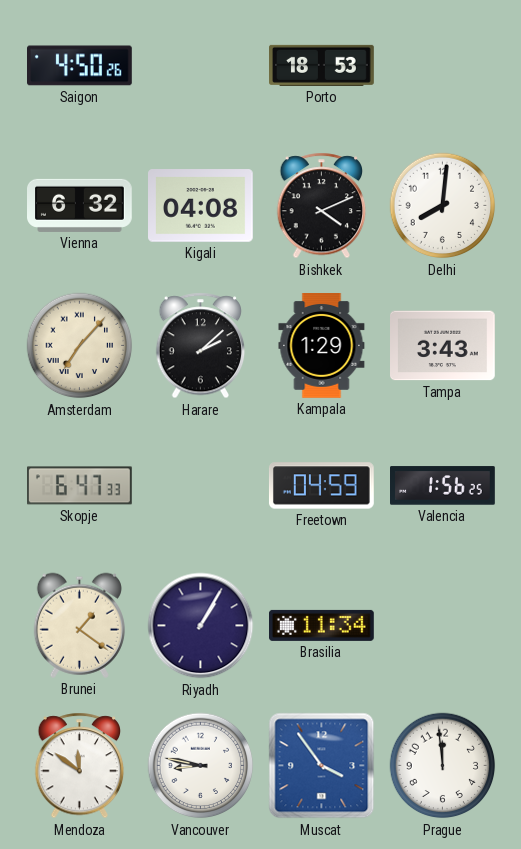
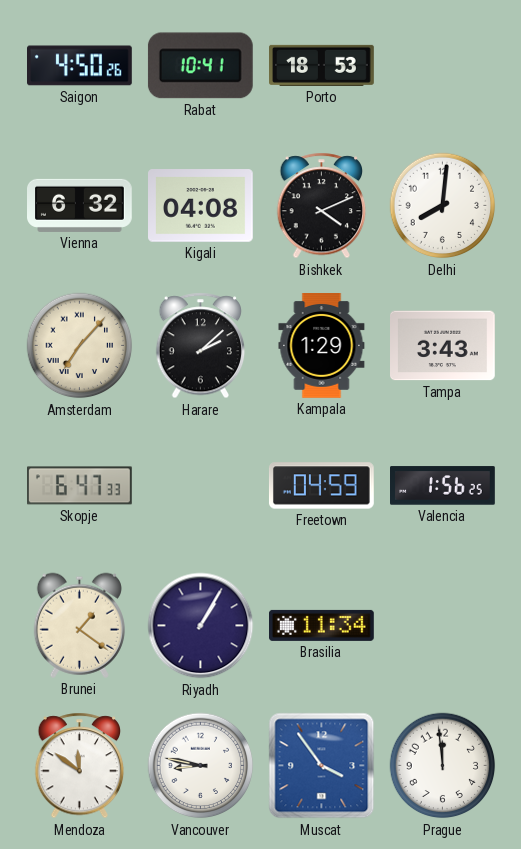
Rabat: none -> 10:41 (200, 66)
